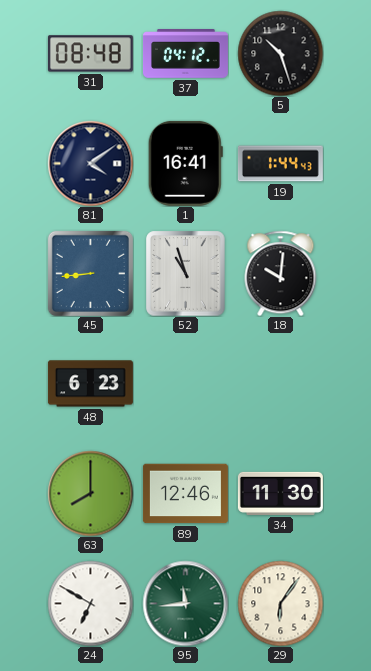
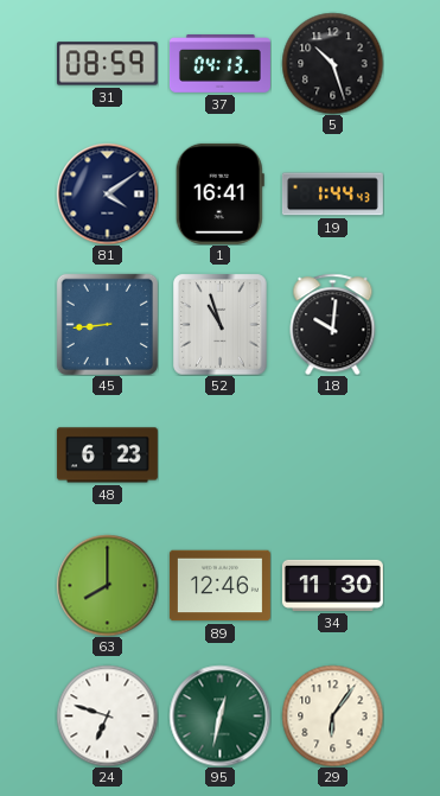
31: 08:48 -> 08:59 (107, 64)
37: 04:12 -> 04:13 (219, 64)
24: 6:50 -> 6:48 (107, 715)
95: 11:44 -> 12:32 (219, 715)
